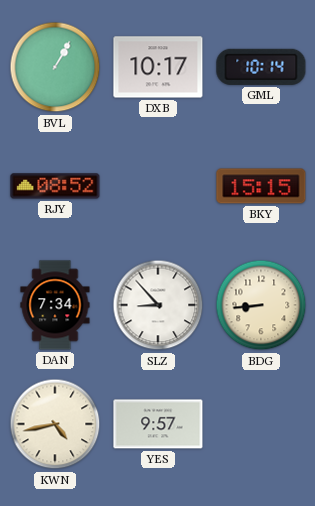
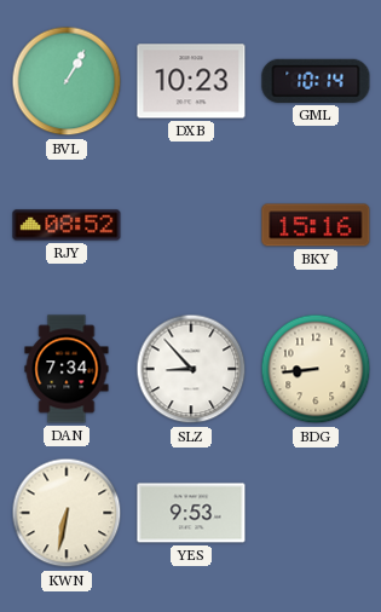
DXB: 10:17 -> 10:23 (191, 81)
BKY: 15:15 -> 15:16 (316, 225)
KWN: 4:43 -> 6:32 (67, 513)
YES: 9:57 -> 9:53 (191, 513)
